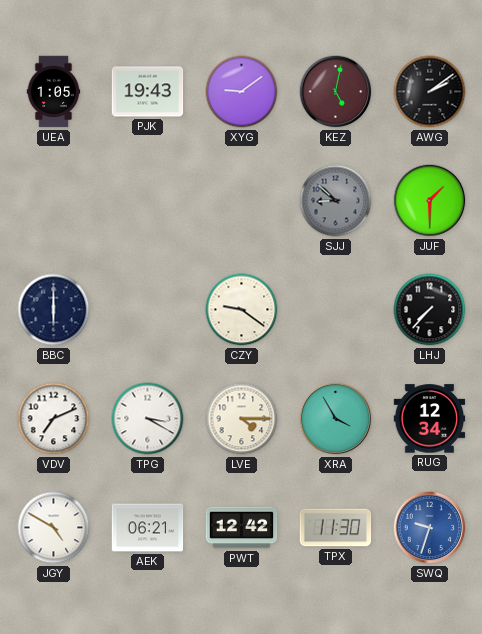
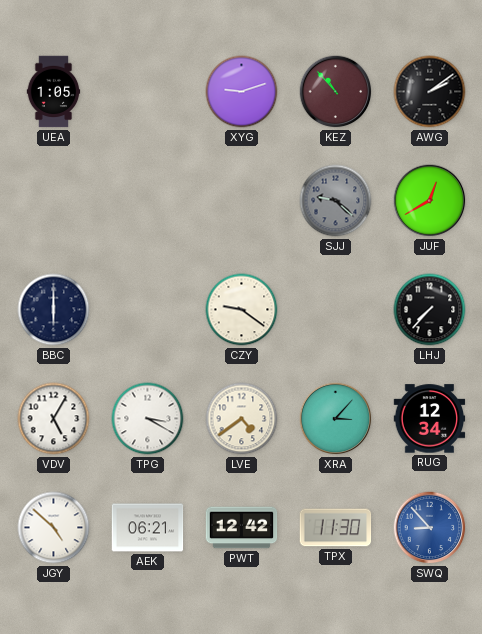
PJK: 19:43 -> none (148, 92)
XYG: 9:09 -> 9:12 (242, 92)
KEZ: 5:02 -> 10:53 (336, 92)
SJJ: 8:52 -> 9:22 (336, 201)
JUF: 1:30 -> 12:40 (430, 201)
VDV: 7:11 -> 5:05 (54, 419)
LVE: 4:15 -> 4:39 (242, 419)
XRA: 3:55 -> 3:07 (336, 419)
JGY: 4:50 -> 4:52 (54, 528)
SWQ: 9:33 -> 8:53 (430, 528)
